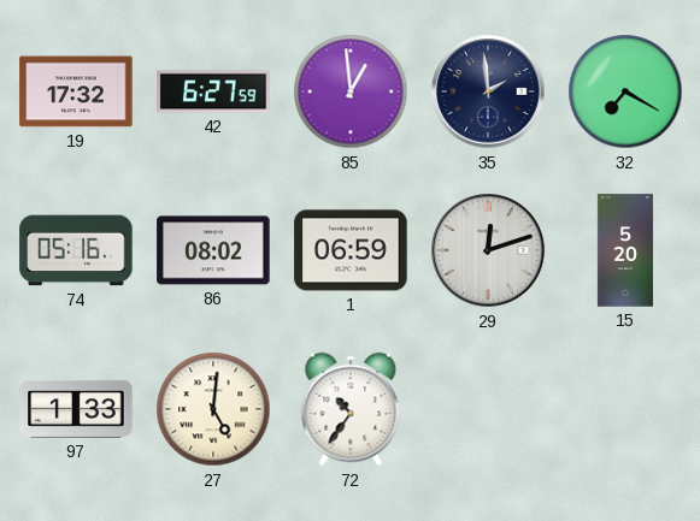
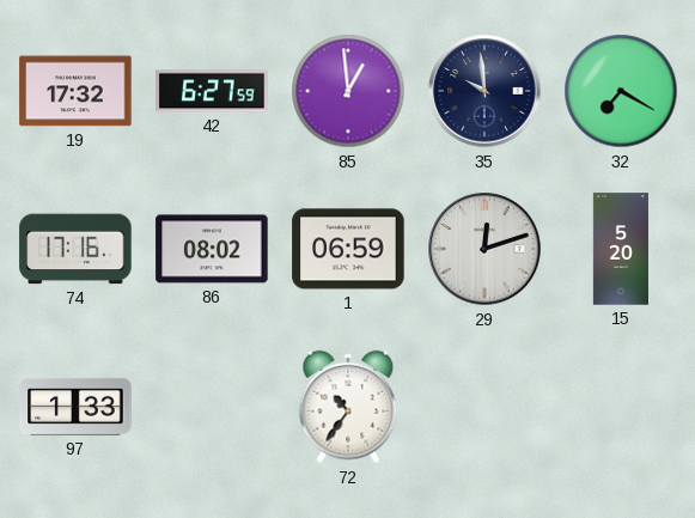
35: 1:59 -> 9:59 (484, 91)
74: 05:16 -> 17:16 (75, 249)
27: 5:01 -> none (213, 409)
